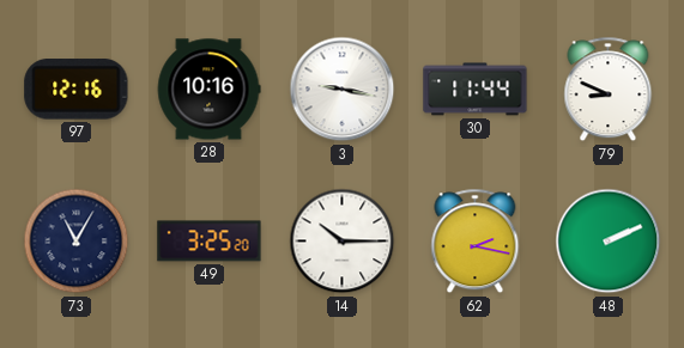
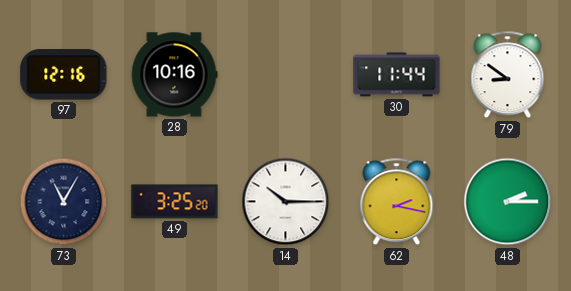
3: 9:17 -> none (343, 90)
79: 8:49 -> 8:51 (508, 75)
48: 2:11 -> 2:15 (508, 202)
